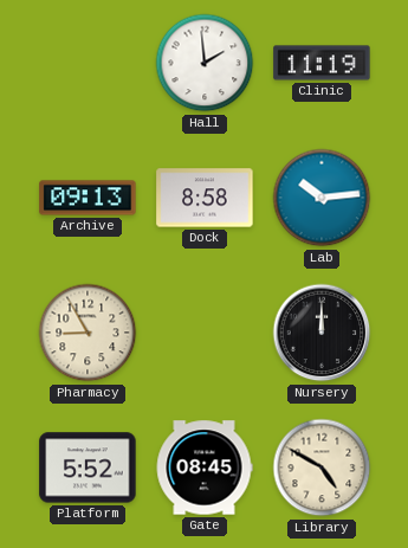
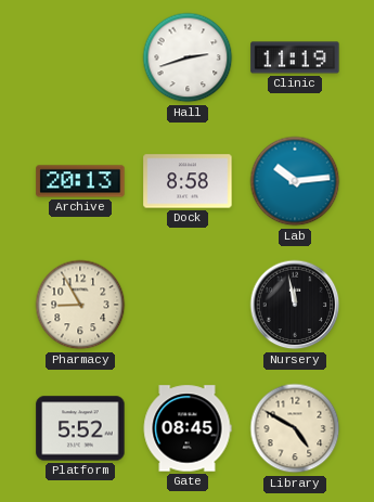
Hall: 1:59 -> 2:42 (188, 57)
Archive: 09:13 -> 20:13 (80, 181)
Nursery: 12:00 -> 11:58 (295, 305)
